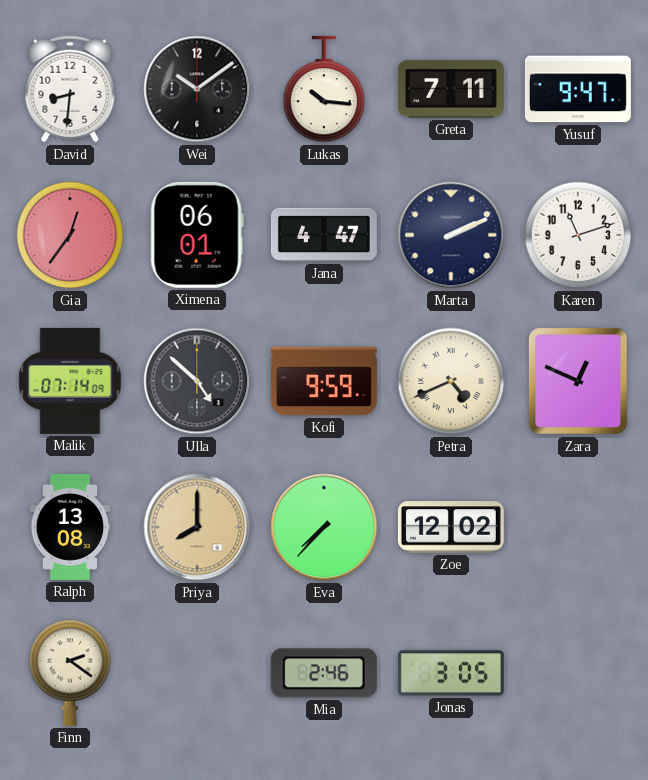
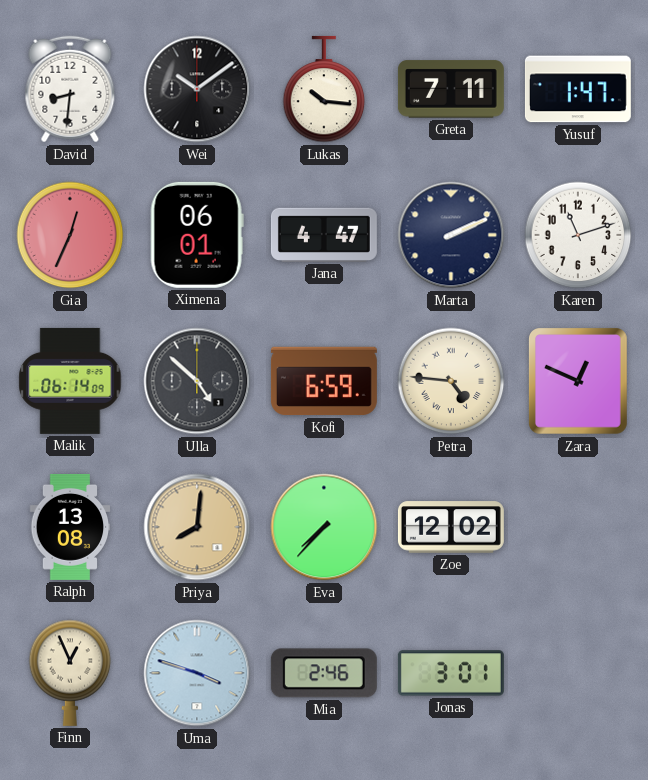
Yusuf: 9:47 -> 1:47 (578, 89)
Gia: 12:36 -> 12:34 (70, 235)
Malik: 07:14 -> 06:14 (70, 381)
Kofi: 9:59 -> 6:59 (324, 381)
Petra: 4:41 -> 4:46 (451, 381)
Priya: 8:00 -> 8:01 (197, 527)
Finn: 2:21 -> 12:56 (70, 673)
Uma: none -> 3:48 (197, 673)
Jonas: 3:05 -> 3:01 (451, 673)
